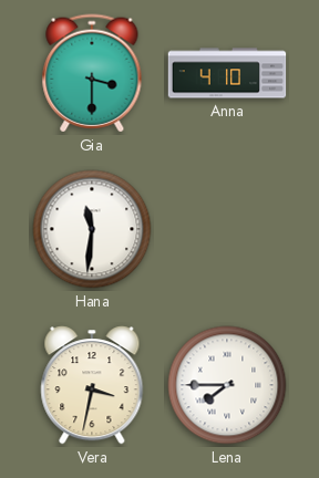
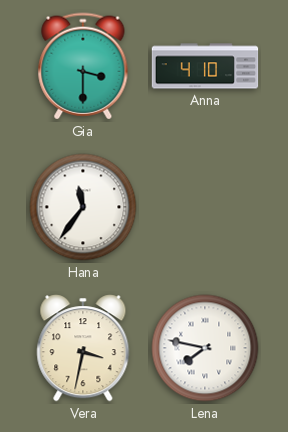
Hana: 11:31 -> 11:36 (83, 207)
Lena: 7:45 -> 7:47 (205, 348)
